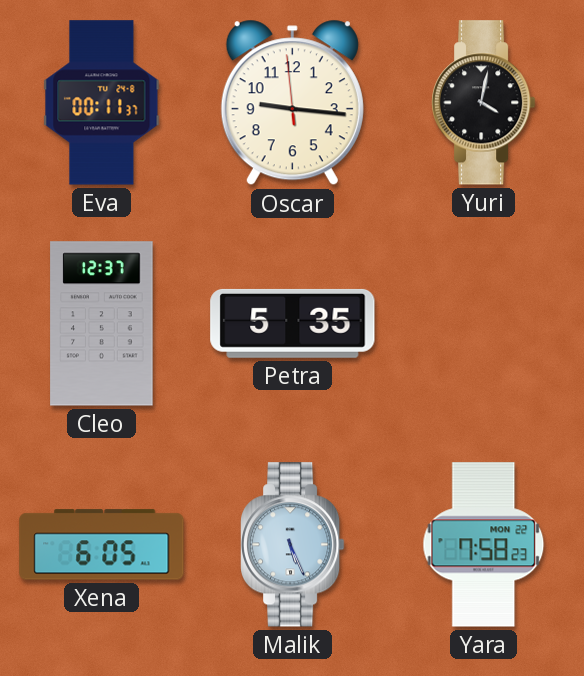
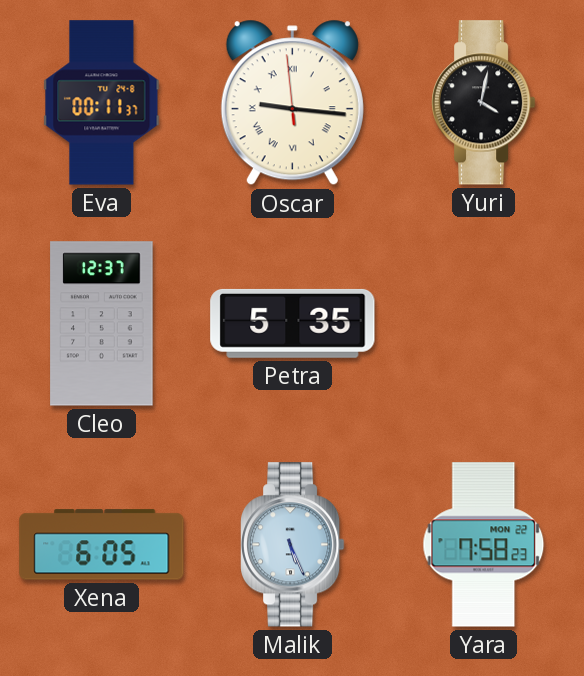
Oscar numerals: Arabic -> Roman (292, 103)
